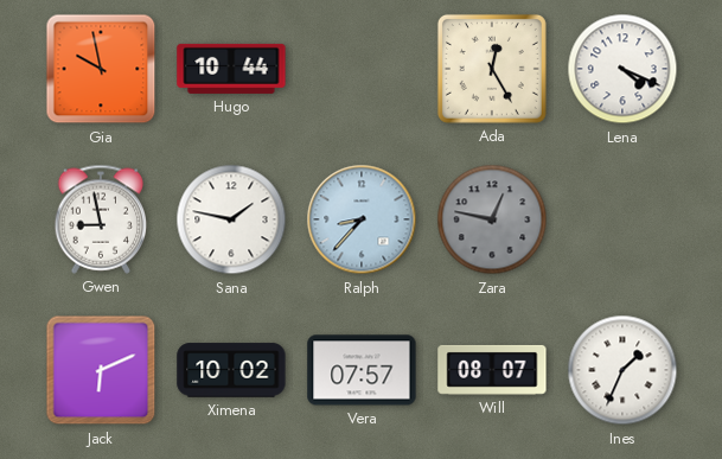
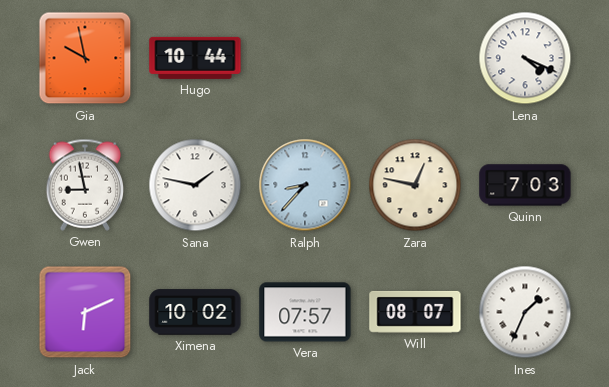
Ada: 12:25 -> none (492, 69)
Zara dial: grey -> cream (415, 185)
Quinn: none -> 7:03 (525, 185)
